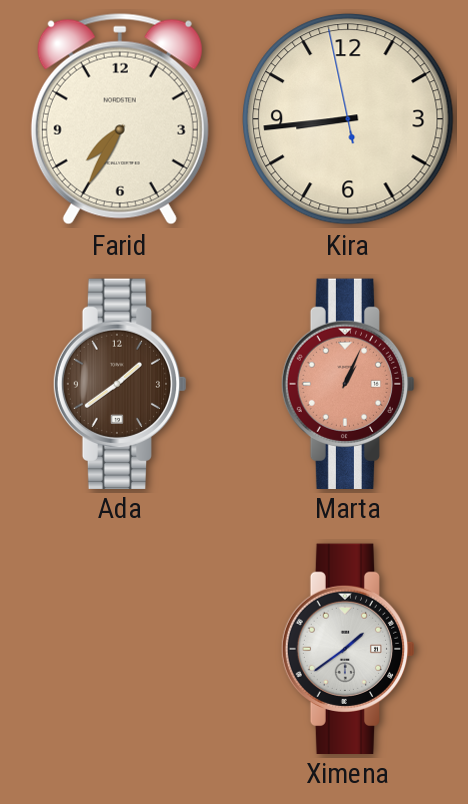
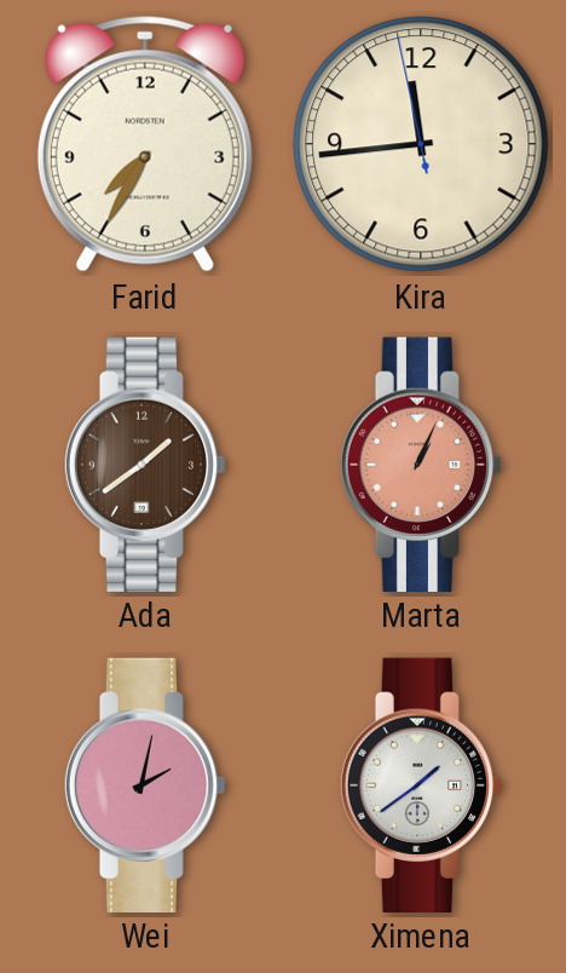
Kira: 8:43 -> 11:43 (421, 144)
Wei: none -> 2:02 (145, 784)
